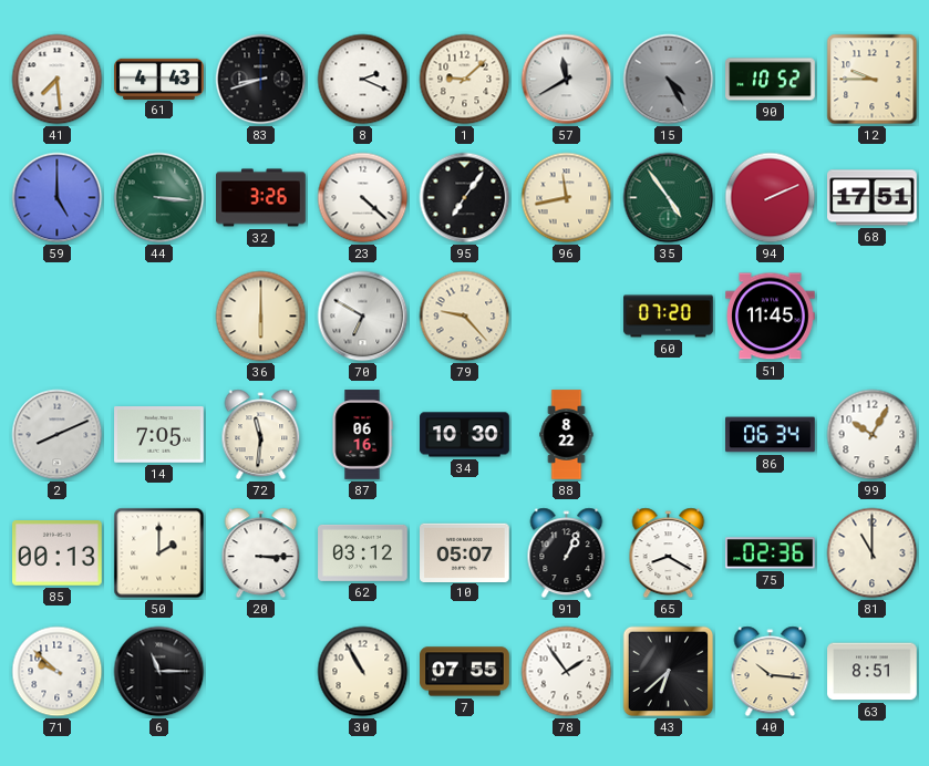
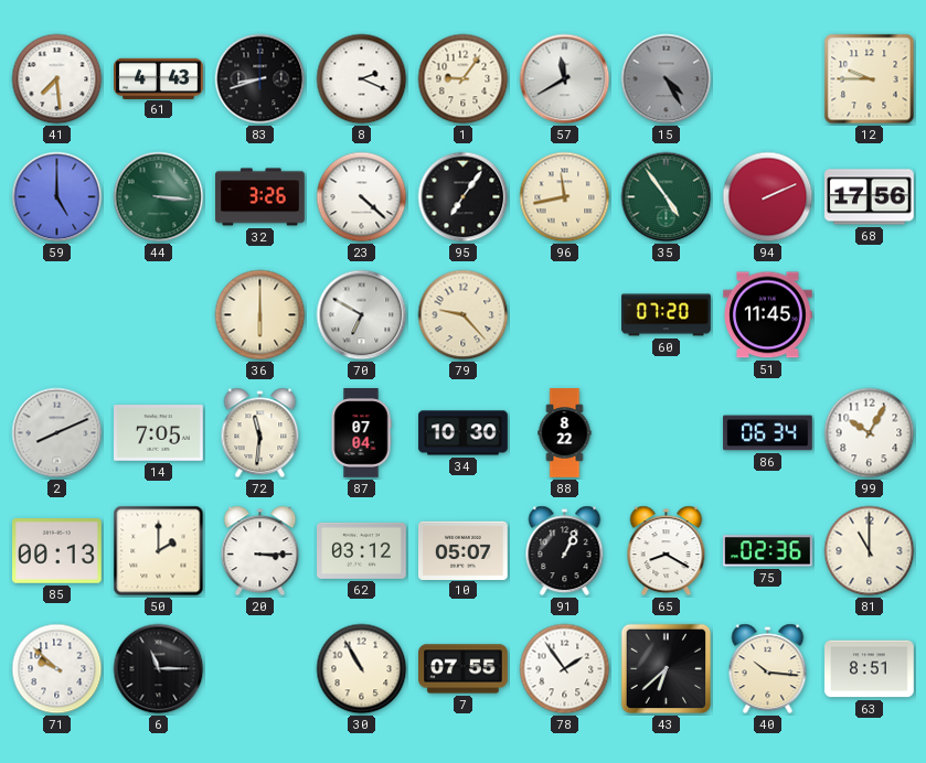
1: 9:08 -> 9:06 (464, 79)
90: 10:52 -> none (771, 80)
68: 17:51 -> 17:56 (870, 197)
87: 06:16 -> 07:04 (361, 433)
